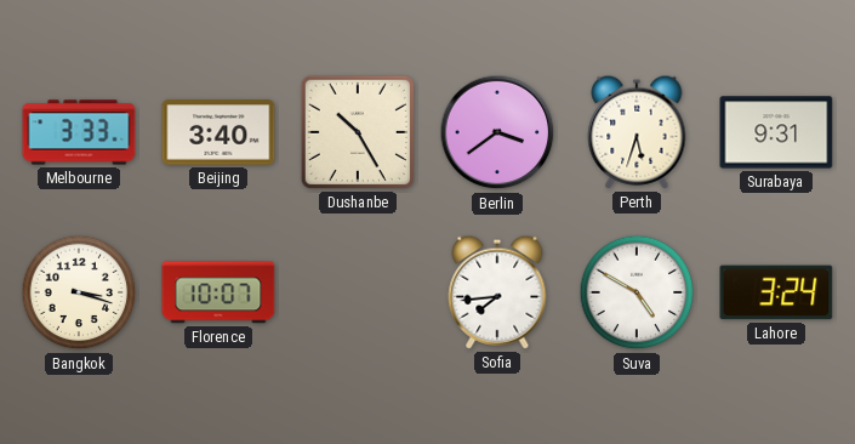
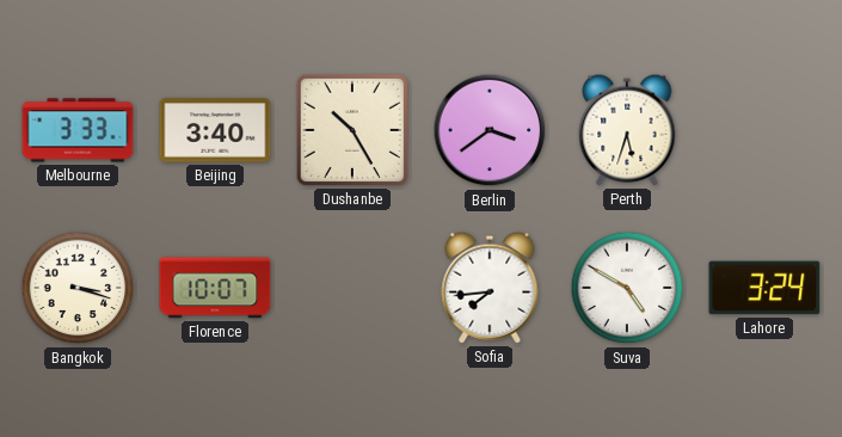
Surabaya: 9:31 -> none (776, 132)
